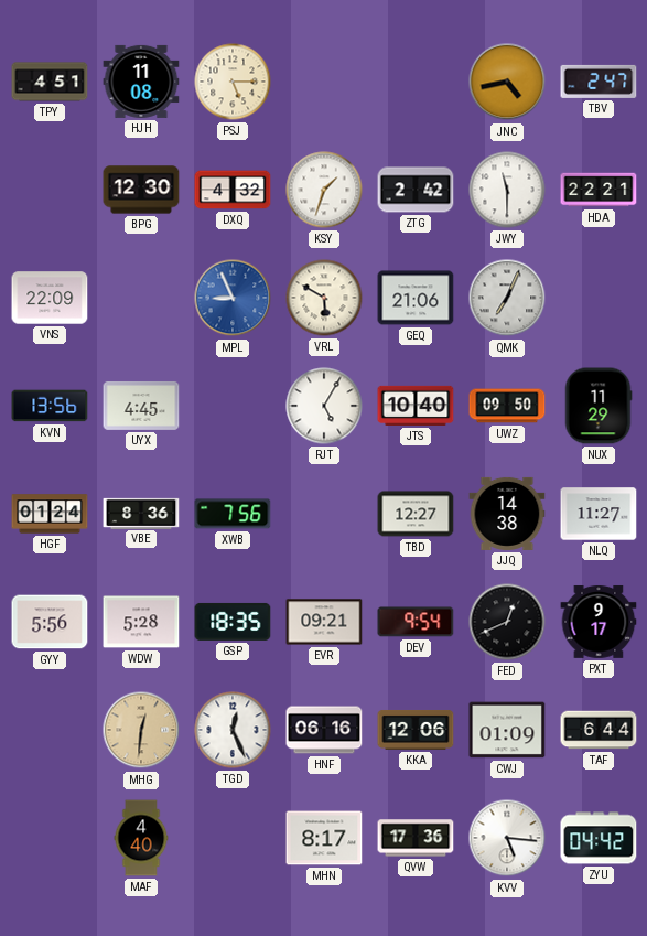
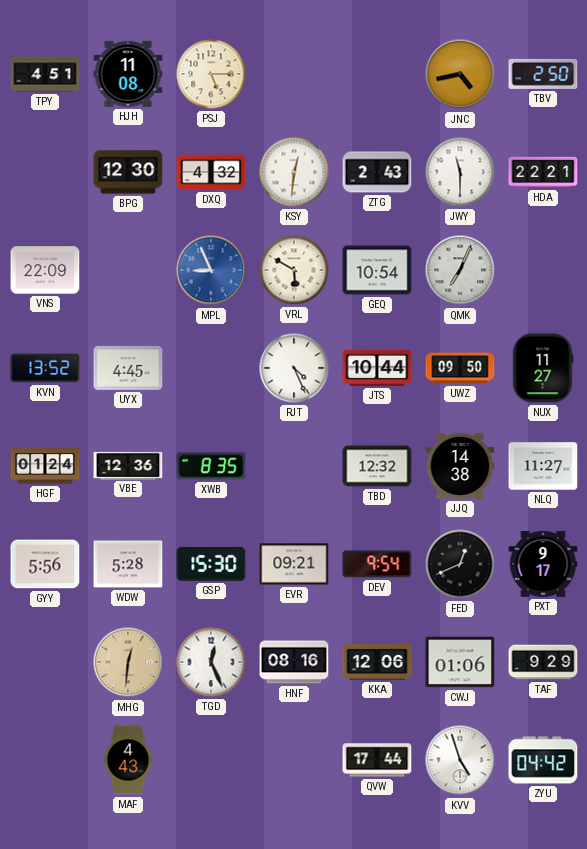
TBV: 2:47 -> 2:50 (543, 74)
KSY: 1:33 -> 12:31 (294, 172)
ZTG: 2:42 -> 2:43 (377, 172)
GEQ: 21:06 -> 10:54 (377, 270)
KVN: 13:56 -> 13:52 (45, 368)
RJT: 5:05 -> 4:26 (294, 368)
JTS: 10:40 -> 10:44 (377, 368)
NUX: 11:29 -> 11:27 (543, 368)
VBE: 8:36 -> 12:36 (128, 465)
XWB: 7:56 -> 8:35 (211, 466)
TBD: 12:27 -> 12:32 (377, 466)
GSP: 18:35 -> 15:30 (211, 564)
HNF: 06:16 -> 08:16 (294, 662)
CWJ: 01:09 -> 01:06 (460, 662)
TAF: 6:44 -> 9:29 (543, 662)
MAF: 4:40 -> 4:43 (128, 760)
MHN: 8:17 -> none (324, 838)
QVW: 17:36 -> 17:44 (377, 760)
KVV: 5:16 -> 4:57 (460, 760)
